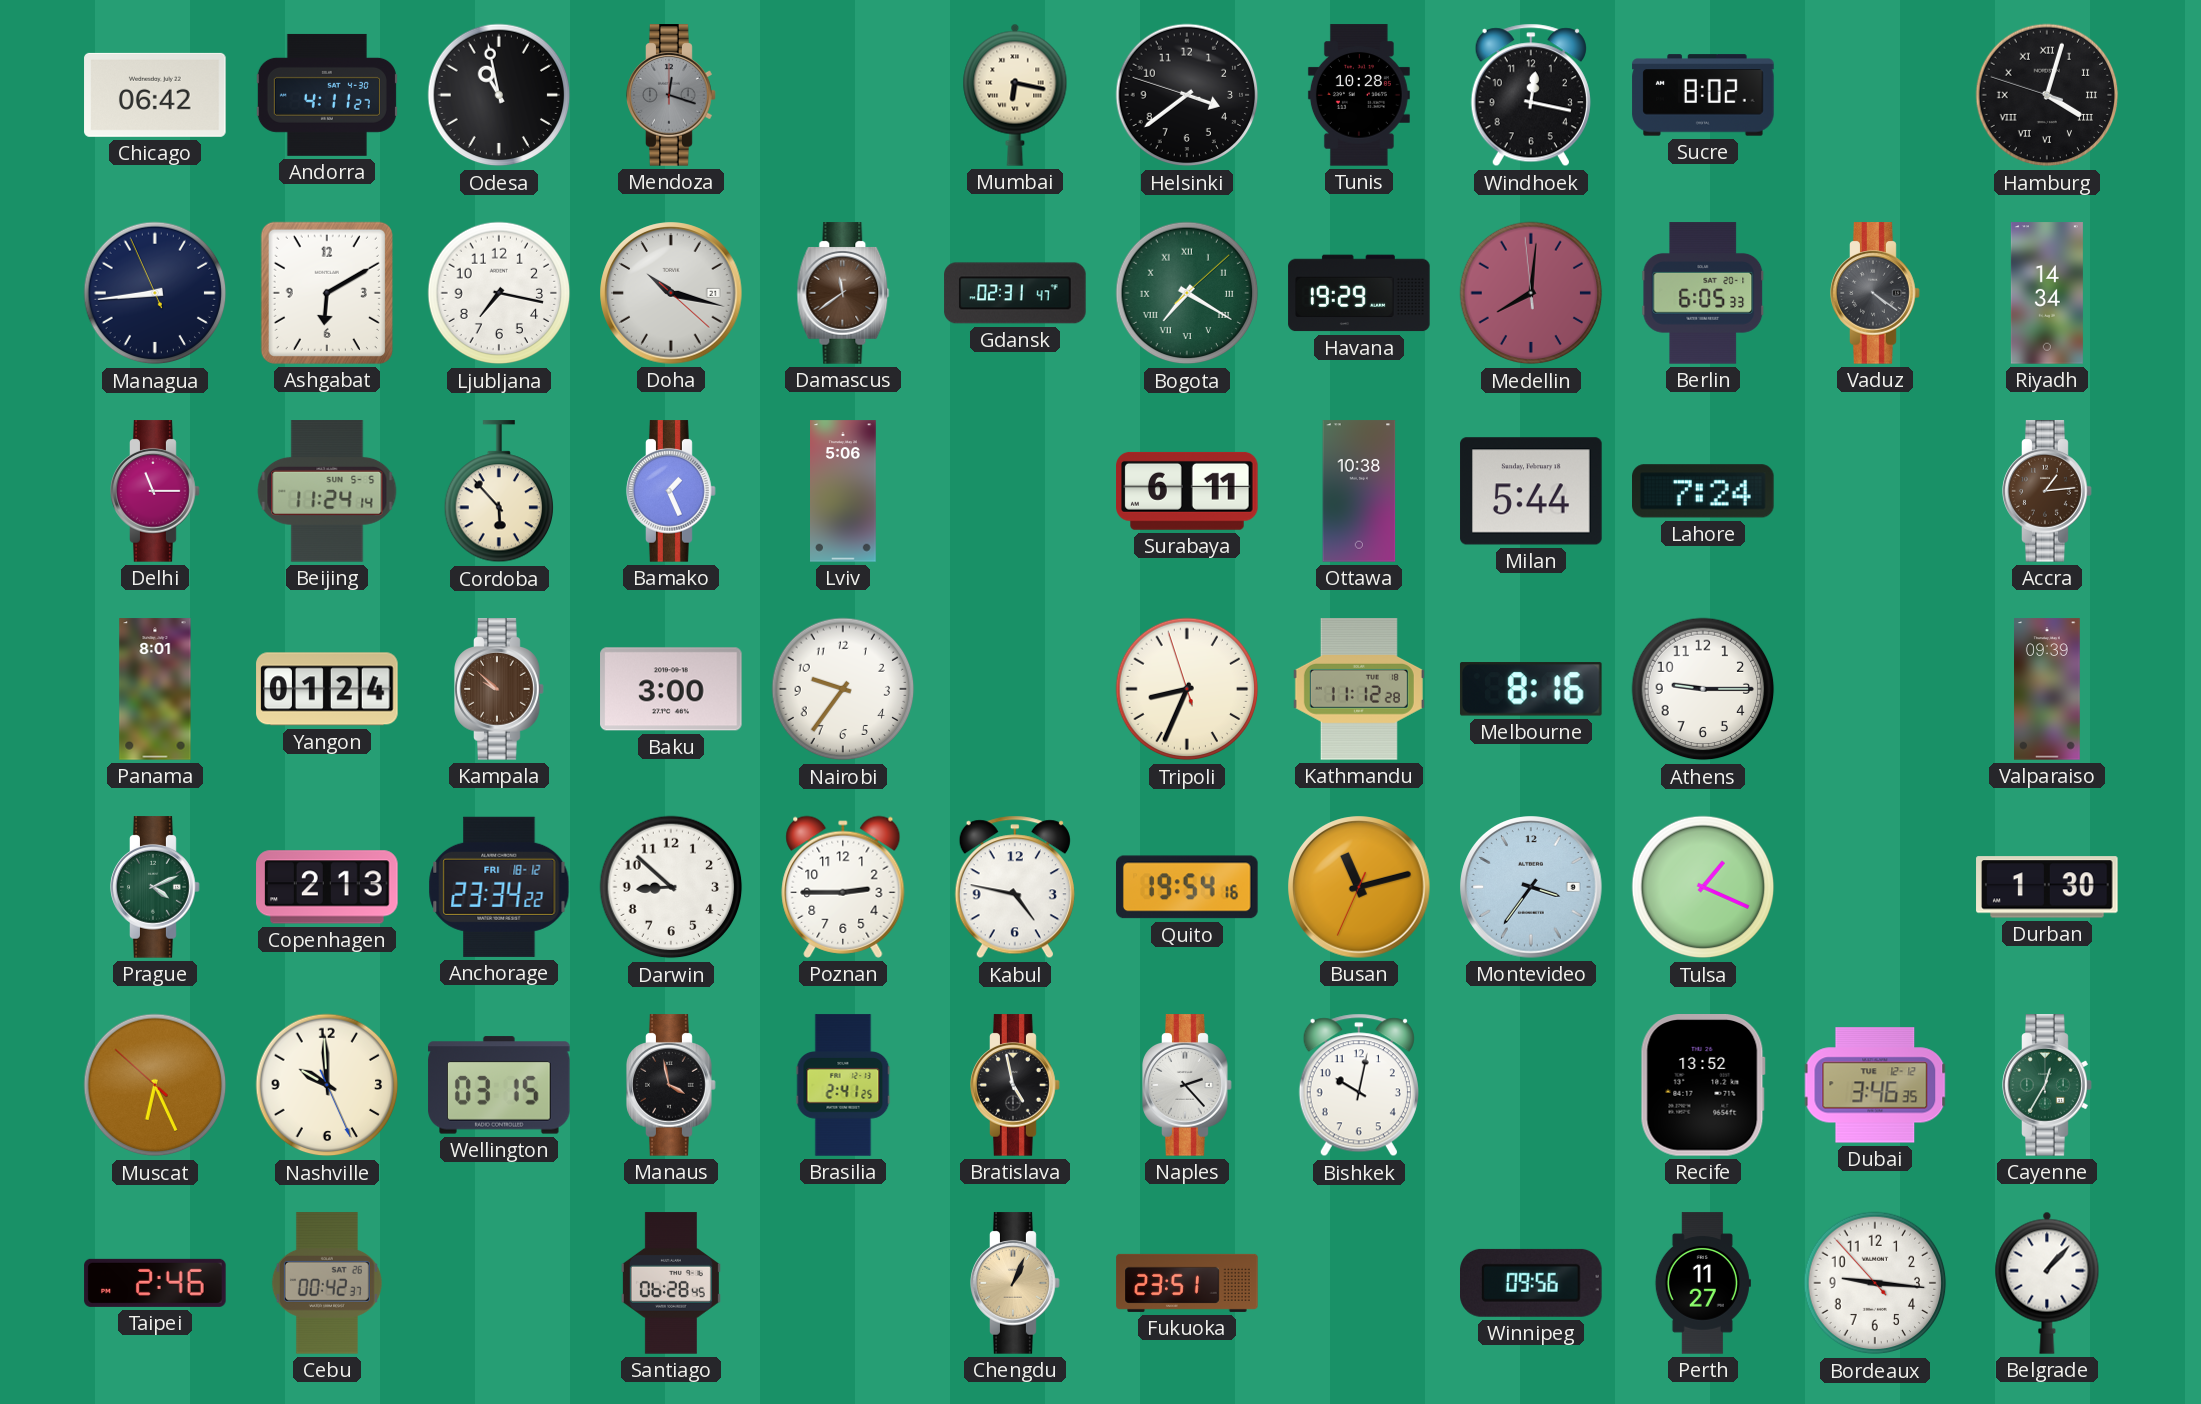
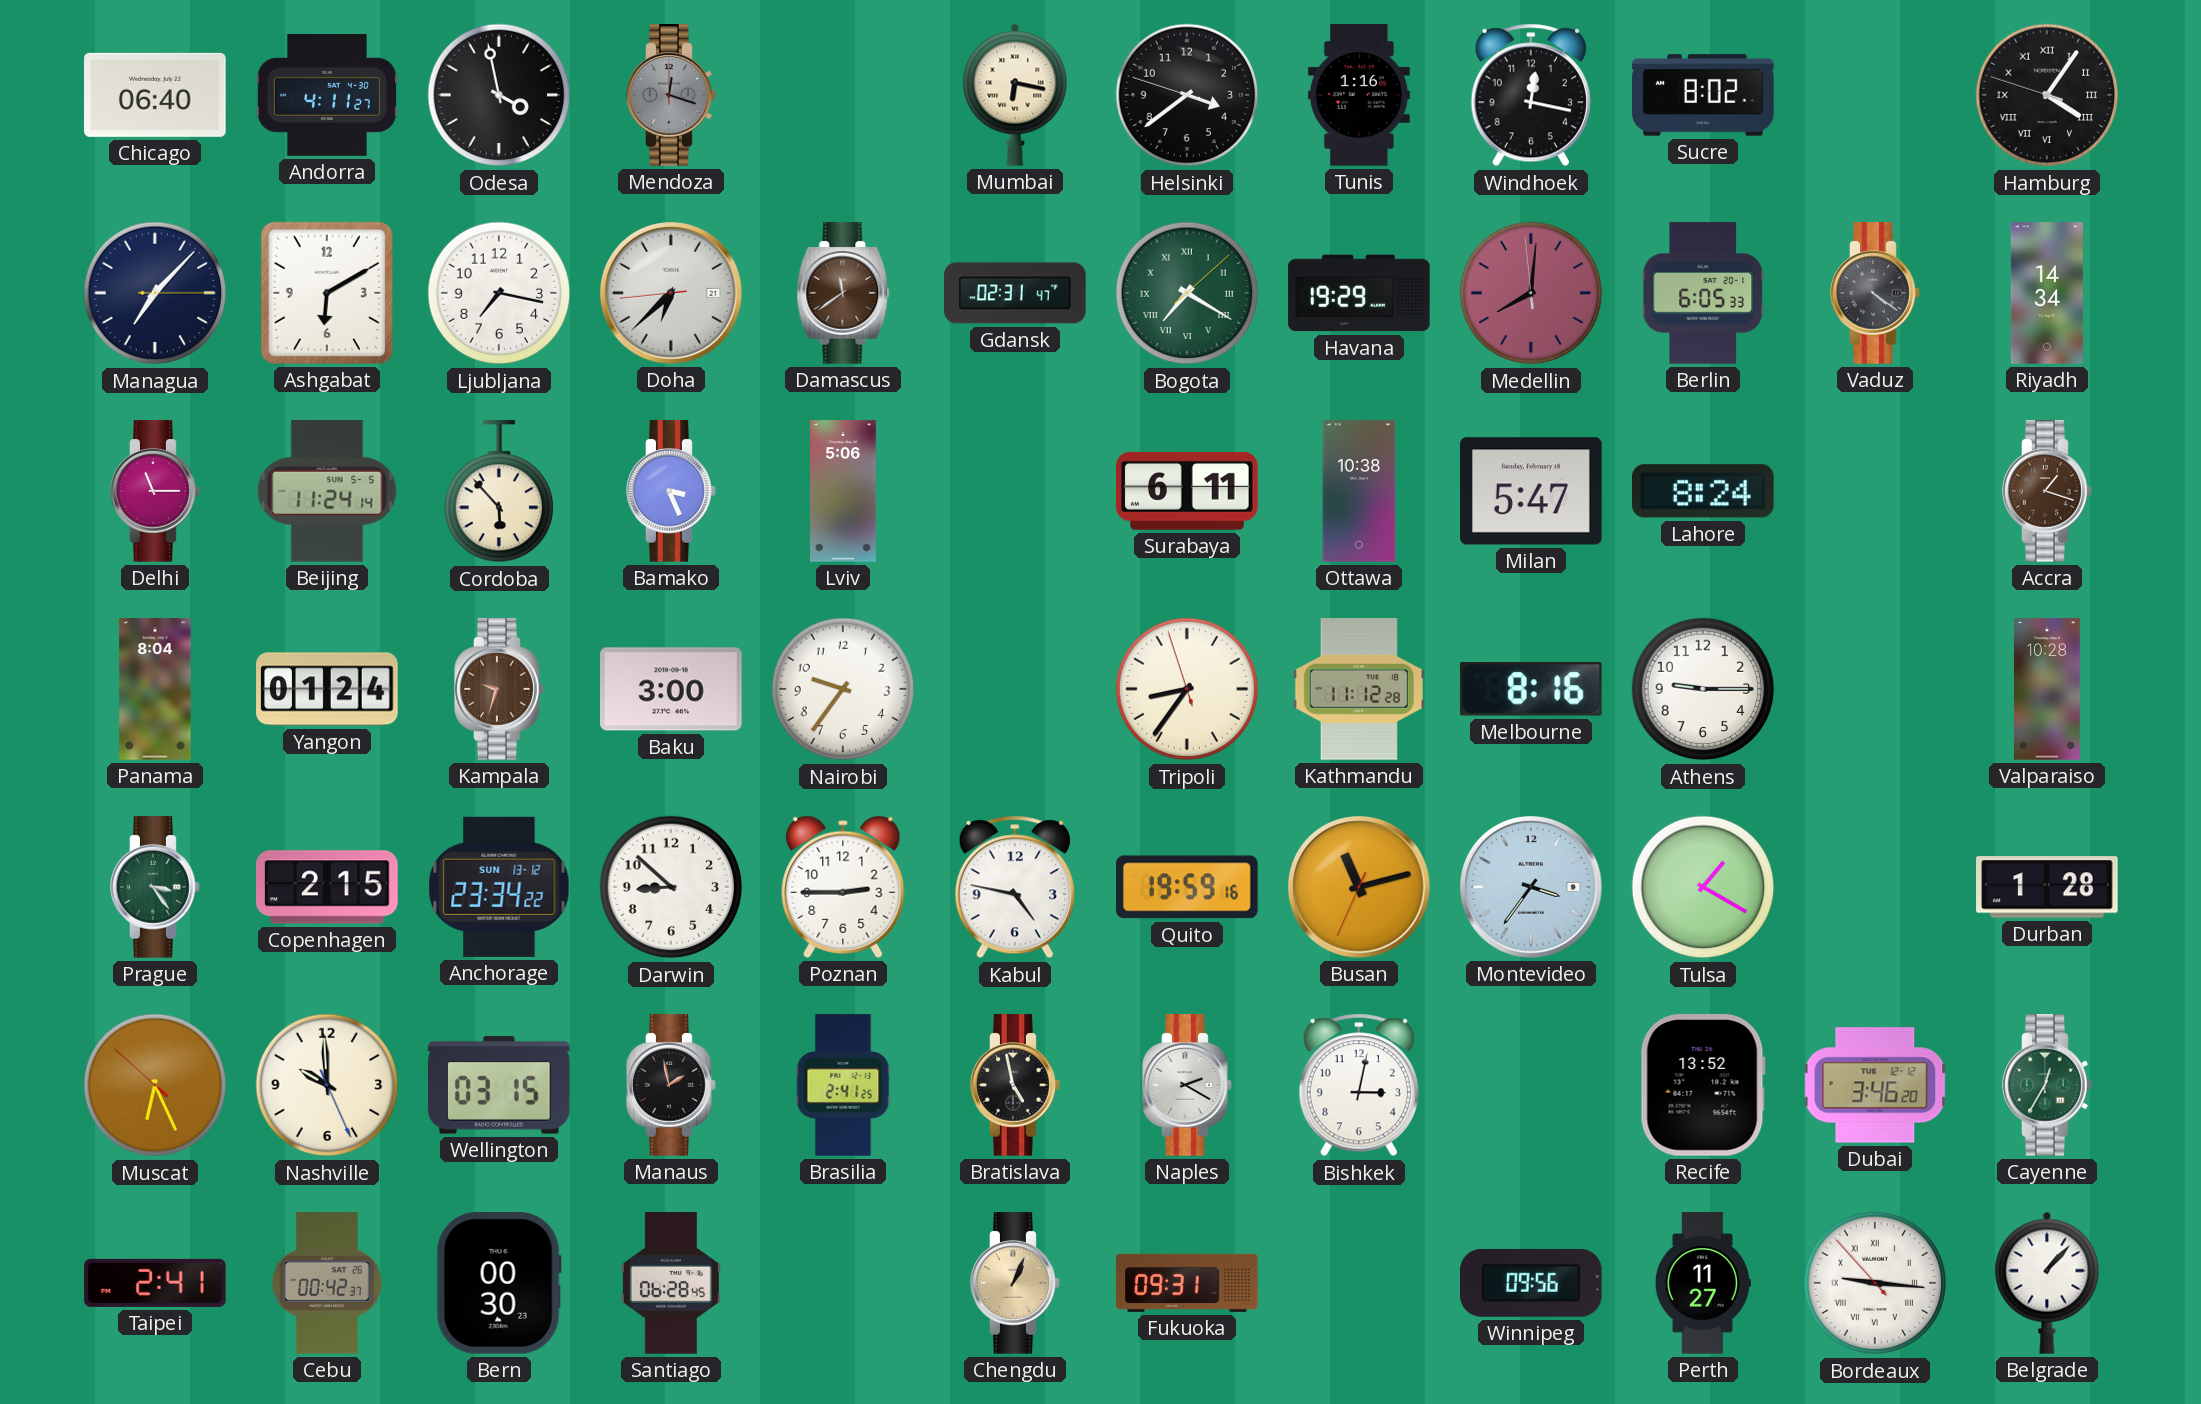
Chicago: 06:42 -> 06:40 (155, 95)
Odesa: 10:58 -> 3:58 (499, 95)
Tunis: 10:28 -> 1:16 (1359, 95)
Hamburg: 4:02 -> 4:05 (2047, 95)
Managua: 8:43 -> 7:07 (155, 293)
Doha: 10:17 -> 6:37 (671, 293)
Bamako: 1:26 -> 3:26 (671, 491)
Milan: 5:44 -> 5:47 (1531, 491)
Lahore: 7:24 -> 8:24 (1704, 491)
Accra: 1:14 -> 1:18 (2047, 491)
Panama: 8:01 -> 8:04 (155, 689)
Kampala: 9:52 -> 9:33 (499, 689)
Tripoli: 8:33 -> 8:35 (1187, 689)
Valparaiso: 09:39 -> 10:28 (2048, 689)
Prague: 4:11 -> 3:24 (155, 887)
Copenhagen: 2:13 -> 2:15 (327, 887)
Anchorage date: FRI 18-12 -> SUN 13-12 (499, 887)
Quito: 19:54 -> 19:59 (1188, 887)
Tulsa: 1:19 -> 1:20 (1703, 887)
Durban: 1:30 -> 1:28 (2047, 887)
Manaus: 3:58 -> 1:58 (671, 1085)
Naples: 2:23 -> 2:20 (1187, 1085)
Bishkek: 10:02 -> 3:02 (1359, 1085)
Dubai: 3:46:35 -> 3:46:20 (1875, 1085)
Taipei: 2:46 -> 2:41 (155, 1283)
Bern: none -> 00:30 (499, 1283)
Fukuoka: 23:51 -> 09:31 (1187, 1283)
Bordeaux numerals: Arabic -> Roman (1875, 1283)
